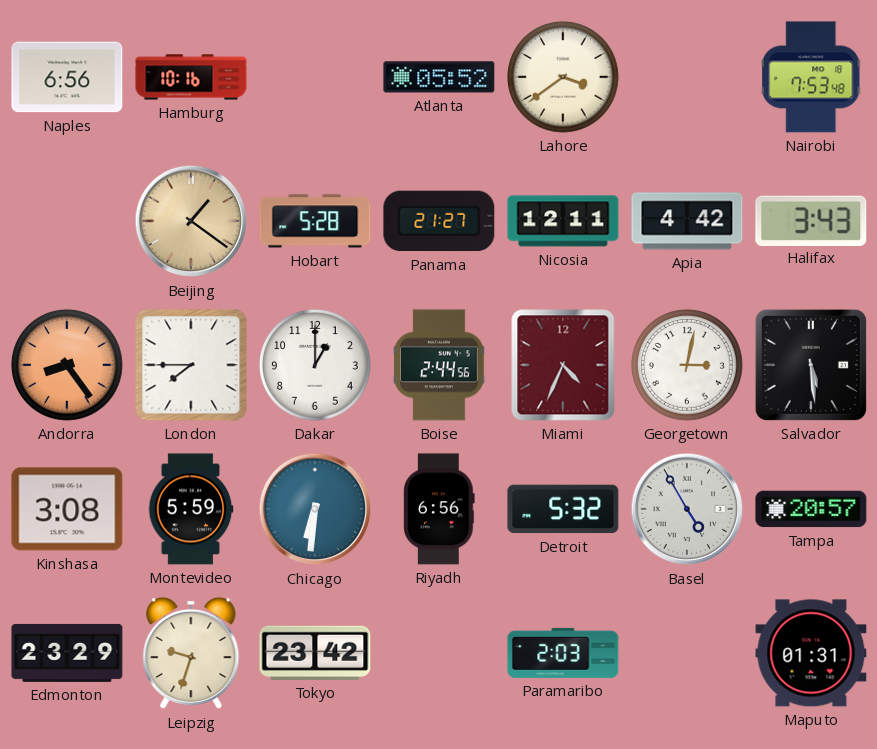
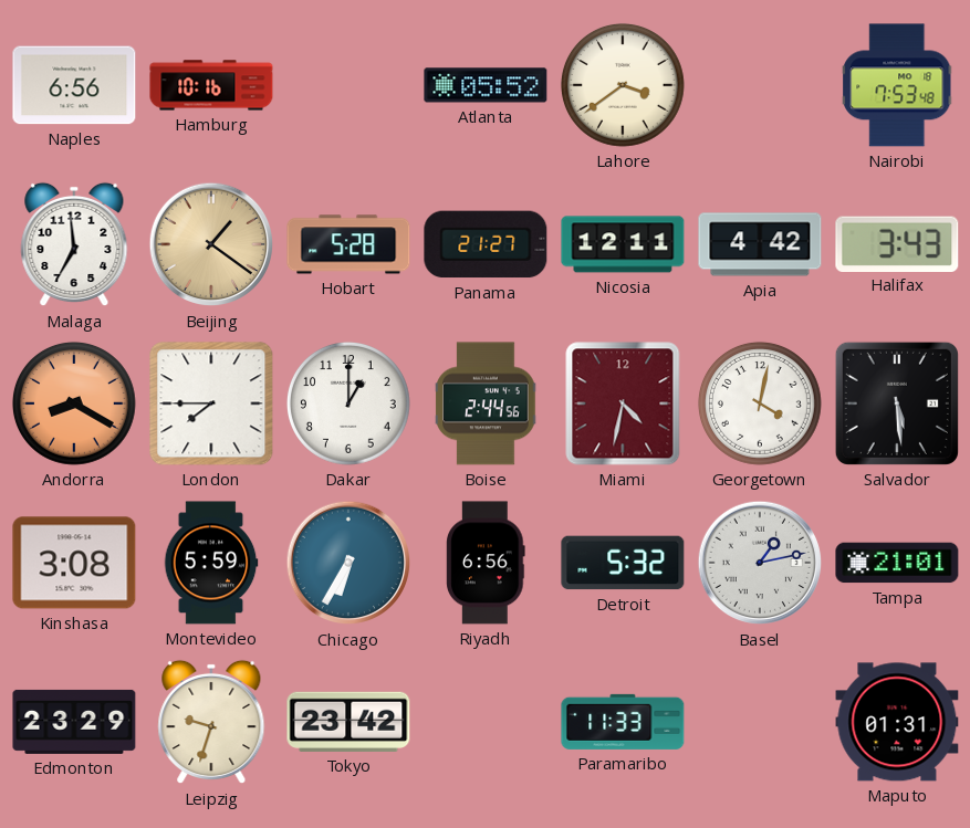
Malaga: none -> 6:59 (74, 244)
Andorra: 8:24 -> 8:20 (74, 403)
Miami: 4:34 -> 4:32 (623, 403)
Georgetown: 3:02 -> 4:02 (760, 403)
Chicago: 6:31 -> 6:35 (348, 563)
Basel: 4:55 -> 1:13 (760, 563)
Tampa: 20:57 -> 21:01 (897, 563)
Paramaribo: 2:03 -> 11:33 (623, 722)
